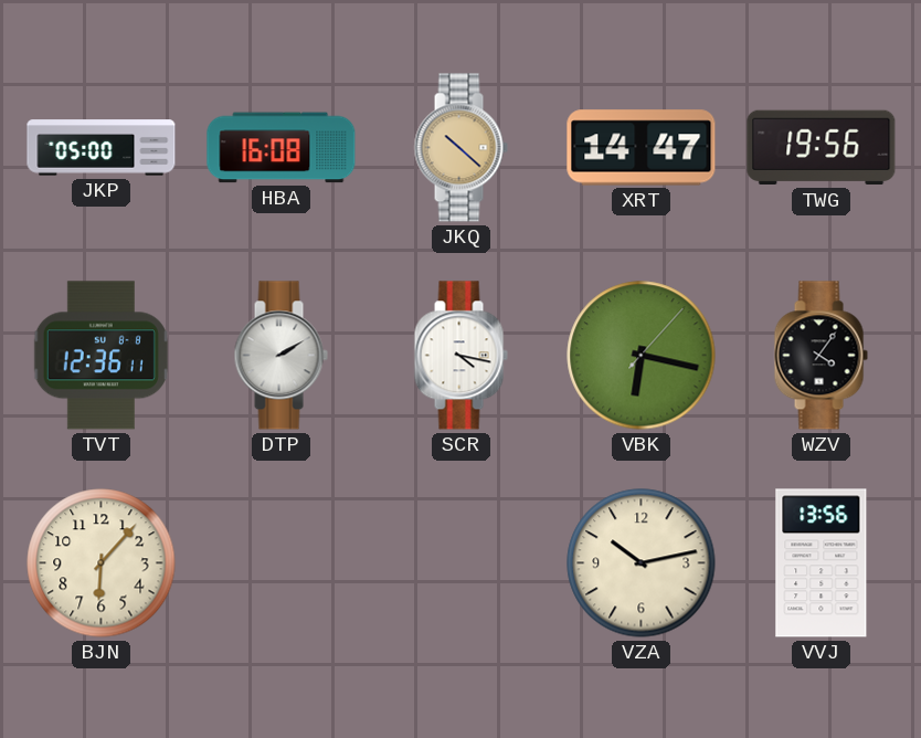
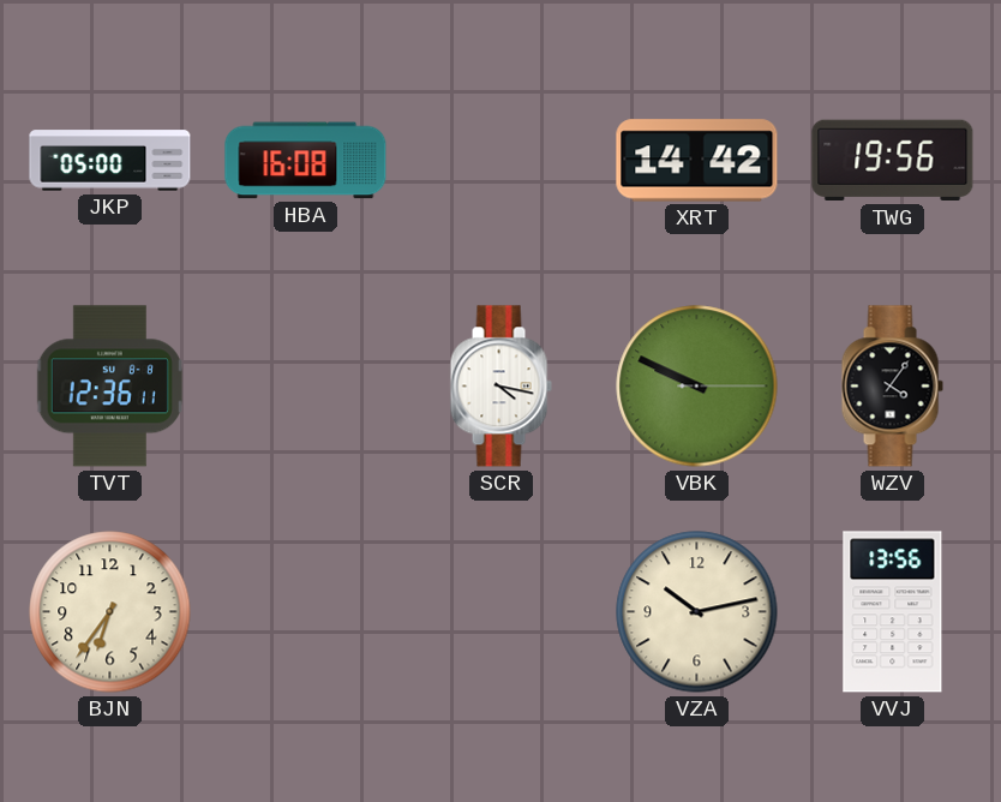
JKQ: 10:22 -> none (460, 148)
XRT: 14:47 -> 14:42 (697, 161)
DTP: 2:10 -> none (280, 356)
VBK: 6:17 -> 9:49 (697, 387)
BJN: 6:07 -> 6:36 (110, 612)
